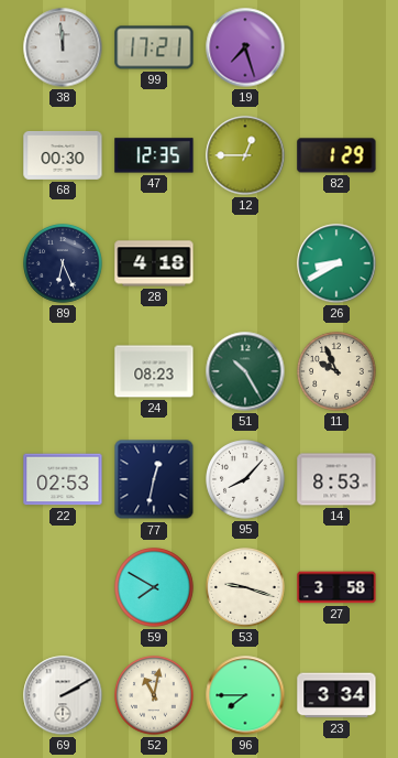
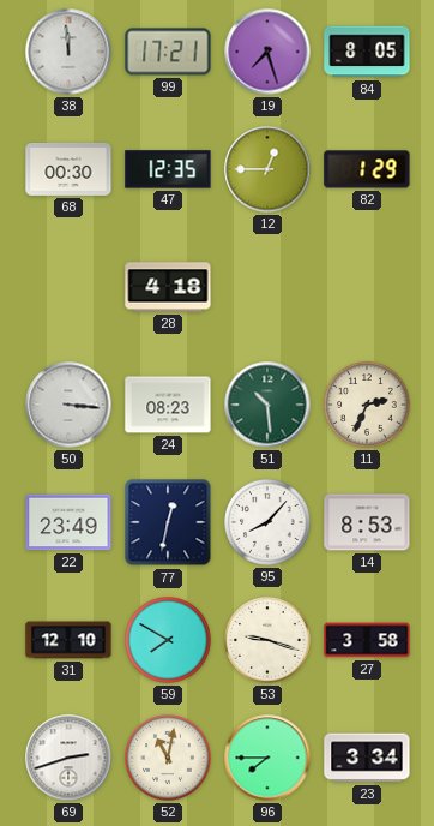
84: none -> 8:05 (367, 52)
89: 6:26 -> none (63, 263)
26: 8:40 -> none (336, 263)
50: none -> 3:16 (68, 405)
51: 10:25 -> 10:29 (267, 405)
11: 9:56 -> 2:34 (367, 405)
22: 02:53 -> 23:49 (68, 522)
31: none -> 12:10 (68, 640)
69: 2:10 -> 2:42 (68, 758)
